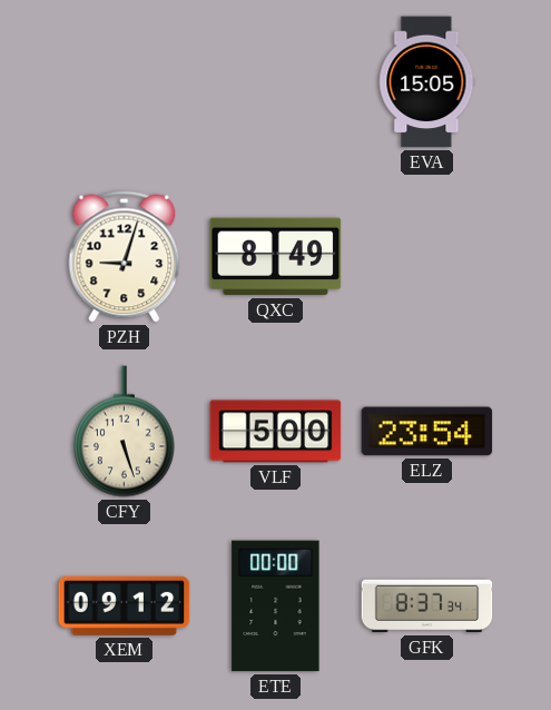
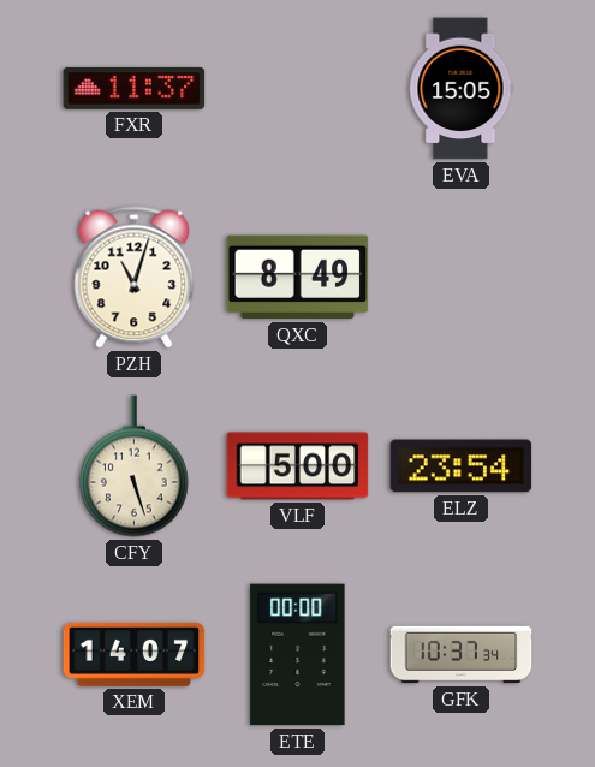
FXR: none -> 11:37 (135, 88)
PZH: 9:03 -> 11:03 (135, 278)
XEM: 09:12 -> 14:07 (135, 654)
GFK: 8:37 -> 10:37 (462, 655)
